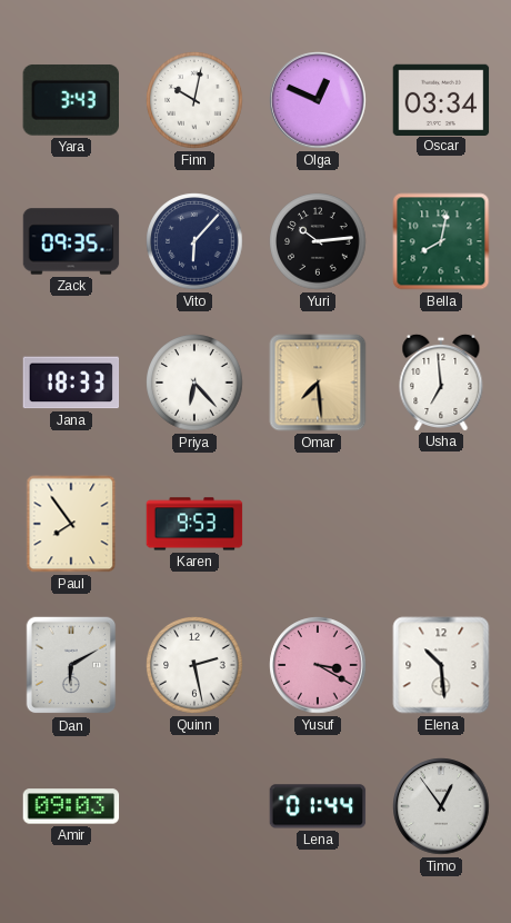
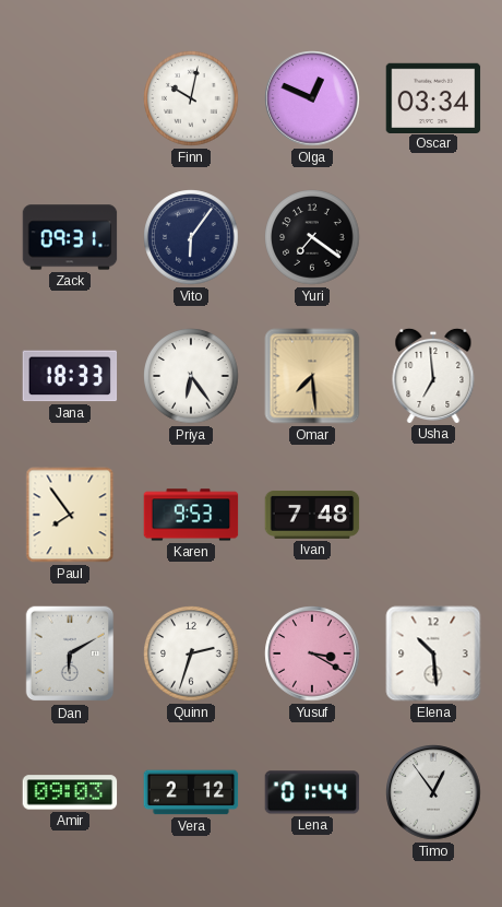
Yara: 3:43 -> none (71, 100)
Zack: 09:35 -> 09:31 (70, 237)
Vito: 6:07 -> 6:06 (191, 237)
Yuri: 10:14 -> 7:21 (312, 237)
Bella: 8:02 -> none (441, 241)
Priya: 6:23 -> 6:24 (191, 376)
Ivan: none -> 7:48 (312, 515)
Quinn: 2:28 -> 2:33 (191, 653)
Vera: none -> 2:12 (191, 792)
